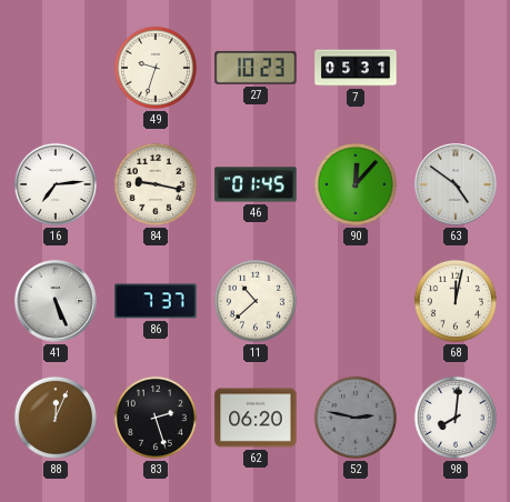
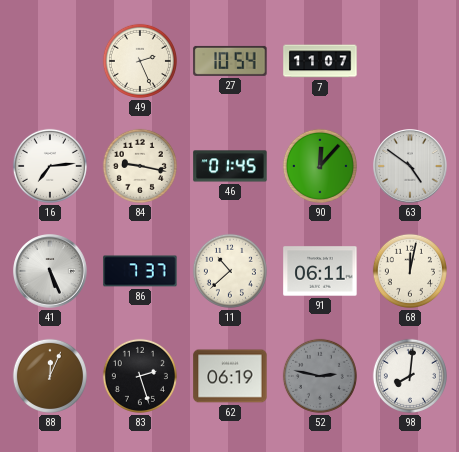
49: 9:33 -> 2:26 (140, 61)
27: 10:23 -> 10:54 (230, 61)
7: 05:31 -> 11:07 (320, 61)
91: none -> 06:11 (320, 271)
62: 06:20 -> 06:19 (230, 376)
